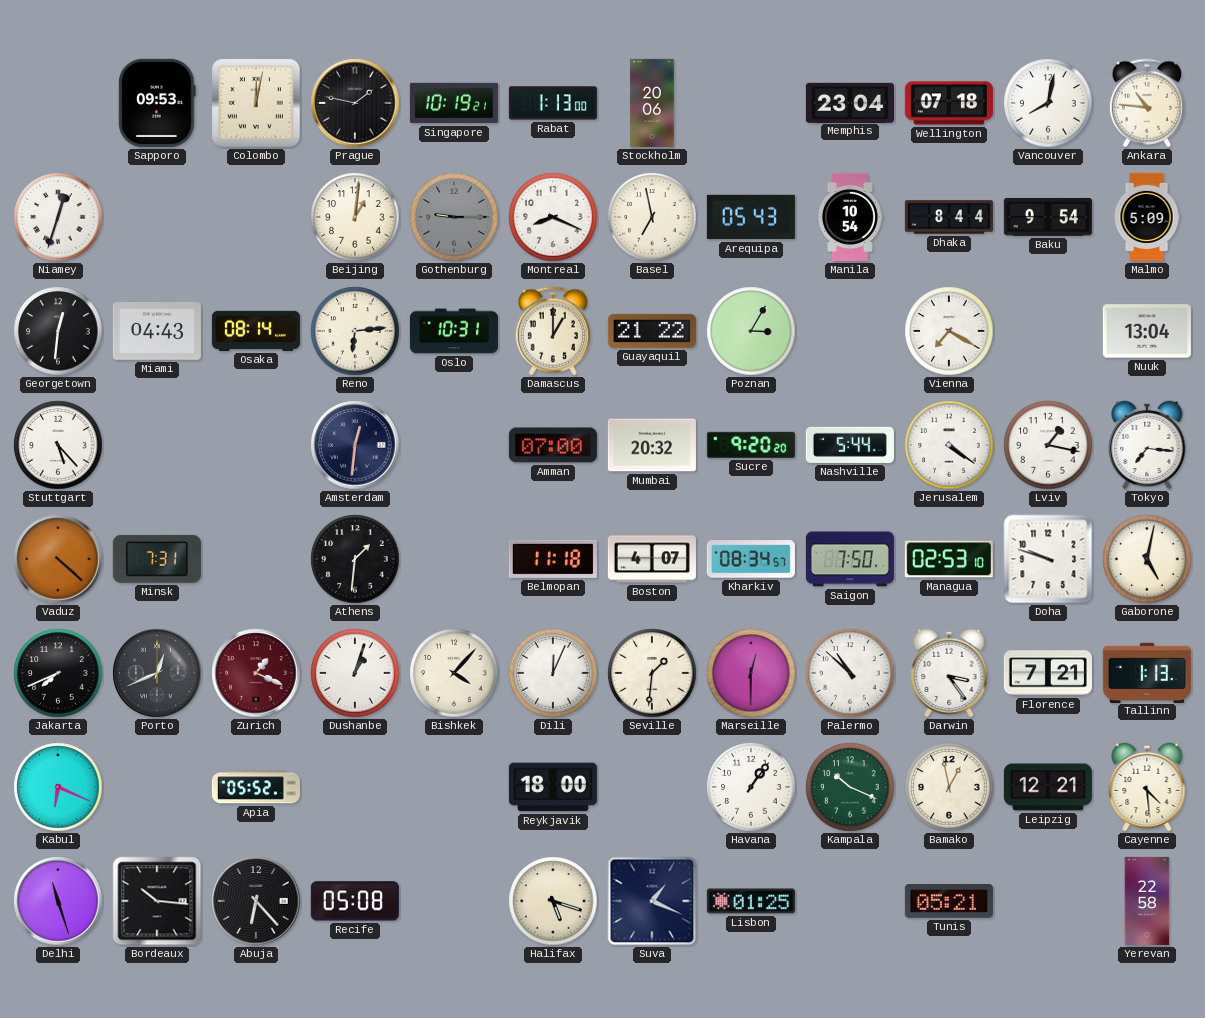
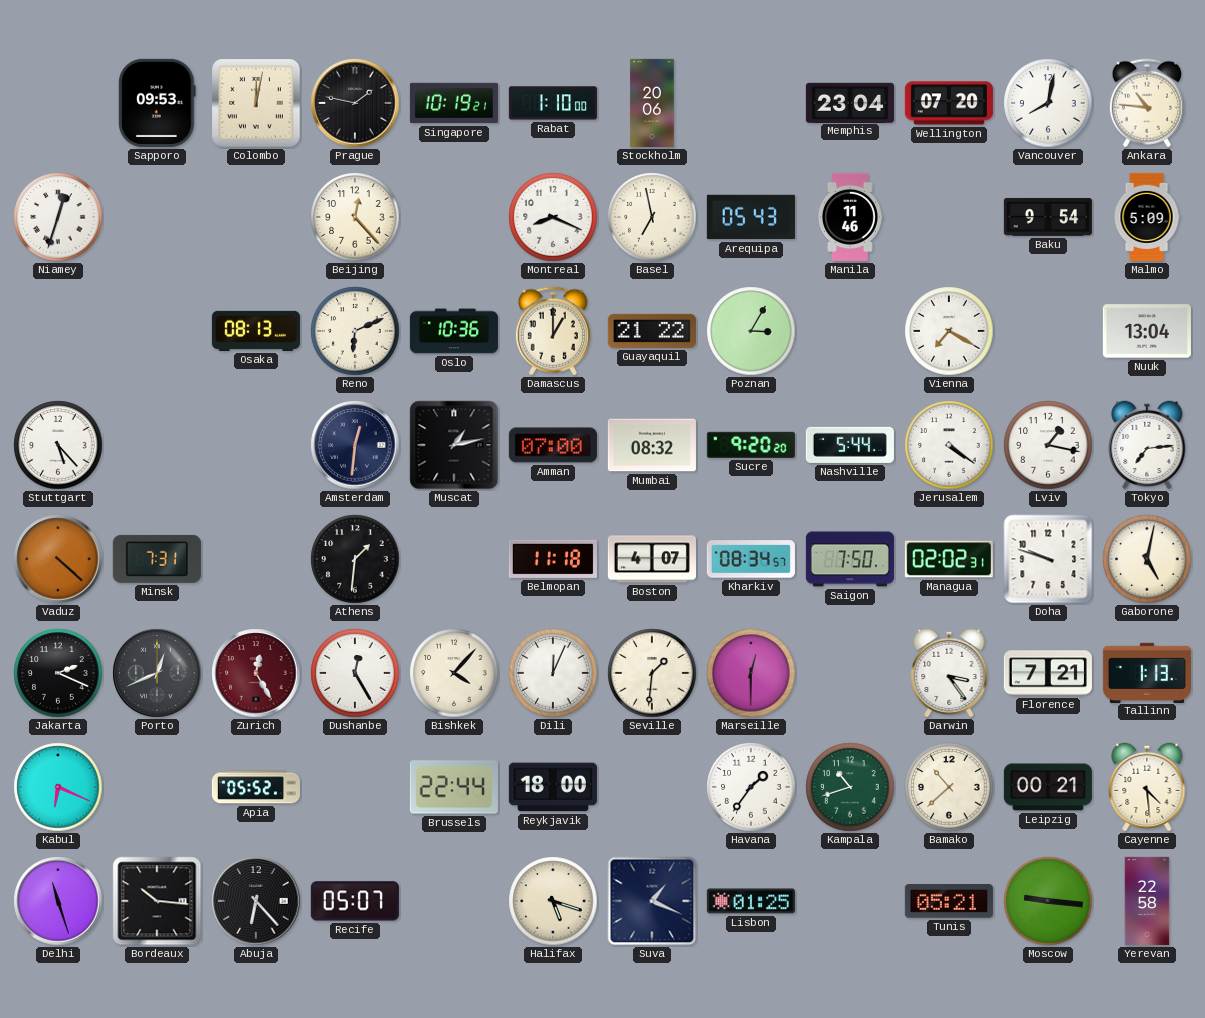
Rabat: 1:13 -> 1:10 (553, 103)
Wellington: 07:18 -> 07:20 (949, 103)
Beijing: 1:01 -> 12:23 (355, 217)
Gothenburg: 9:15 -> none (454, 217)
Manila: 10:54 -> 11:46 (850, 217)
Dhaka: 8:44 -> none (949, 217)
Georgetown: 12:31 -> none (58, 331)
Miami: 04:43 -> none (157, 331)
Osaka: 08:14 -> 08:13 (256, 331)
Reno: 6:14 -> 6:11 (355, 331)
Oslo: 10:31 -> 10:36 (454, 331)
Muscat: none -> 1:13 (454, 445)
Mumbai: 20:32 -> 08:32 (652, 445)
Tokyo: 7:16 -> 7:14 (1147, 445)
Managua: 02:53 -> 02:02 (949, 559)
Jakarta: 7:41 -> 2:19 (58, 673)
Zurich: 1:19 -> 12:25 (256, 673)
Dushanbe: 1:03 -> 12:25 (355, 673)
Palermo: 10:52 -> none (850, 673)
Brussels: none -> 22:44 (454, 787)
Havana: 1:06 -> 1:36 (751, 787)
Kampala: 10:19 -> 10:42 (850, 787)
Bamako: 12:58 -> 10:38 (949, 787)
Leipzig: 12:21 -> 00:21 (1048, 787)
Recife: 05:08 -> 05:07 (355, 901)
Moscow: none -> 9:16 (1048, 901)
